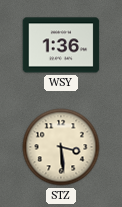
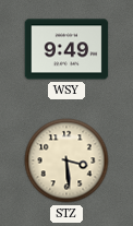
WSY: 1:36 -> 9:49 (66, 49)
